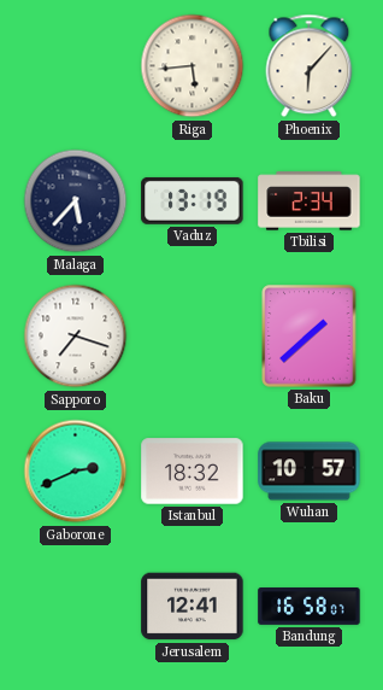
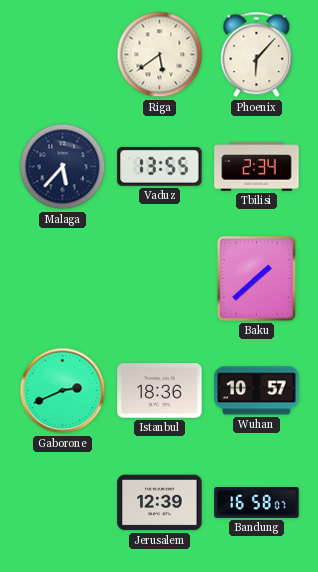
Riga: 5:44 -> 5:39 (160, 55)
Vaduz: 13:19 -> 13:55 (160, 166)
Sapporo: 7:18 -> none (76, 337)
Istanbul: 18:32 -> 18:36 (160, 391)
Jerusalem: 12:41 -> 12:39 (160, 503)
